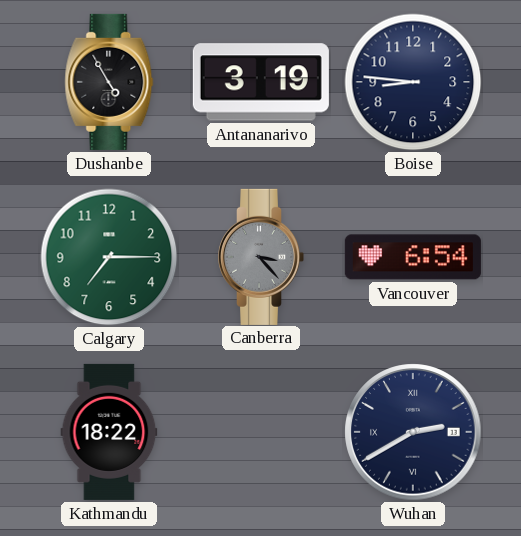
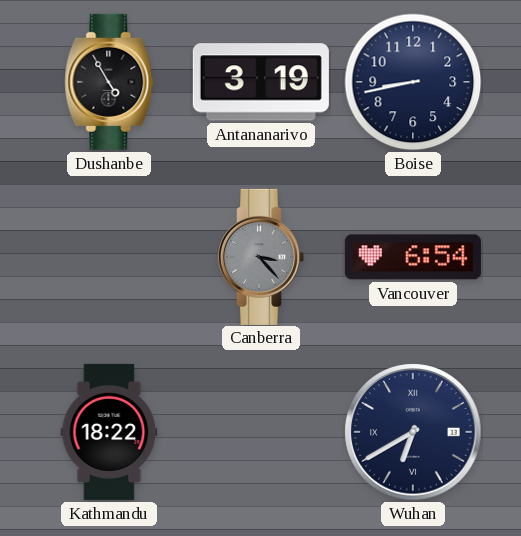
Boise: 8:46 -> 8:43 (413, 82)
Calgary: 7:15 -> none (109, 257)
Wuhan: 2:40 -> 6:40 (413, 432)
